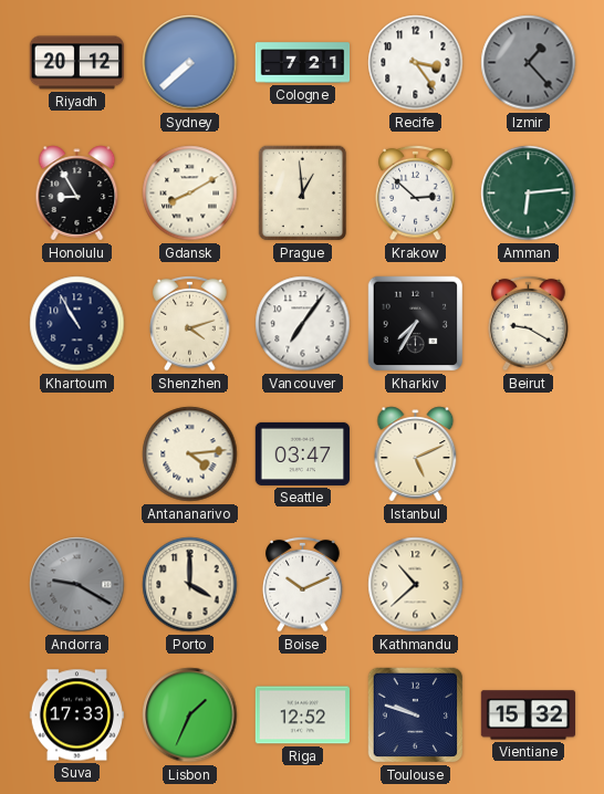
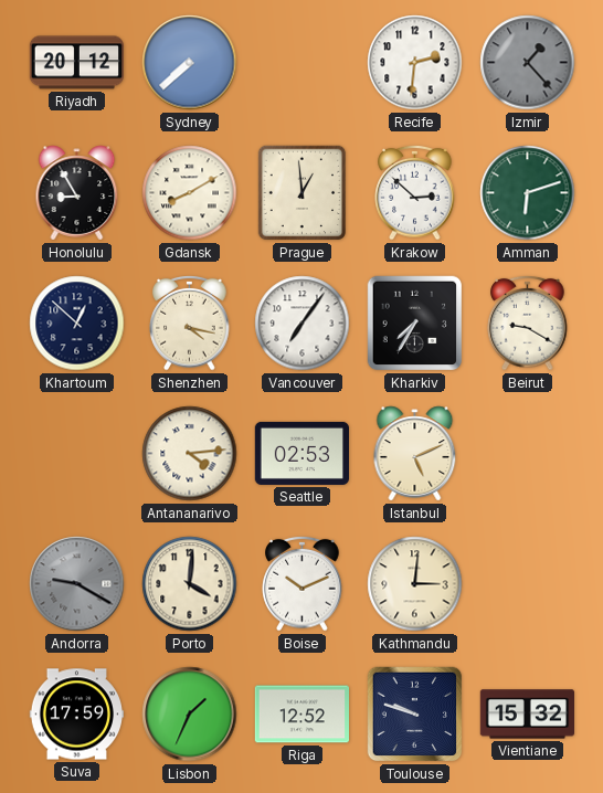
Cologne: 7:21 -> none (303, 63)
Recife: 3:24 -> 2:31 (415, 63)
Amman: 6:14 -> 6:12 (528, 193)
Khartoum: 10:55 -> 12:52 (77, 324)
Shenzhen: 4:12 -> 4:17 (190, 323)
Seattle: 03:47 -> 02:53 (301, 453)
Porto: 4:00 -> 4:01 (190, 584)
Kathmandu: 10:38 -> 3:01 (415, 584)
Suva: 17:33 -> 17:59 (76, 715)
